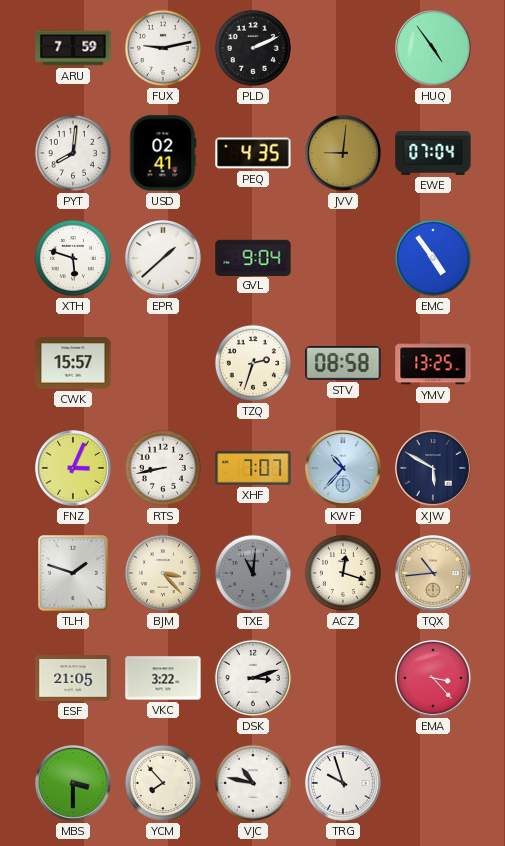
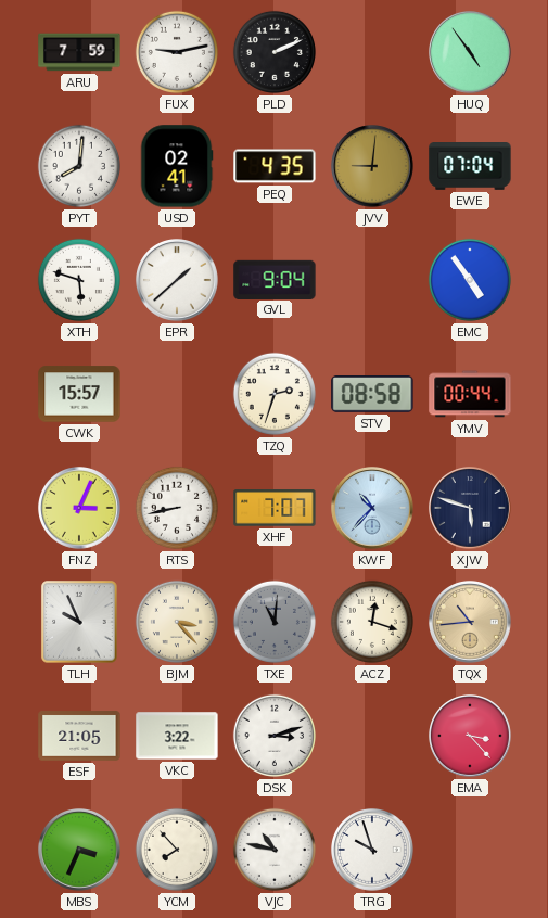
YMV: 13:25 -> 00:44 (470, 394)
XJW: 5:50 -> 5:48 (471, 509)
TLH: 1:48 -> 9:56 (79, 622)
MBS: 3:30 -> 3:34 (80, 851)
